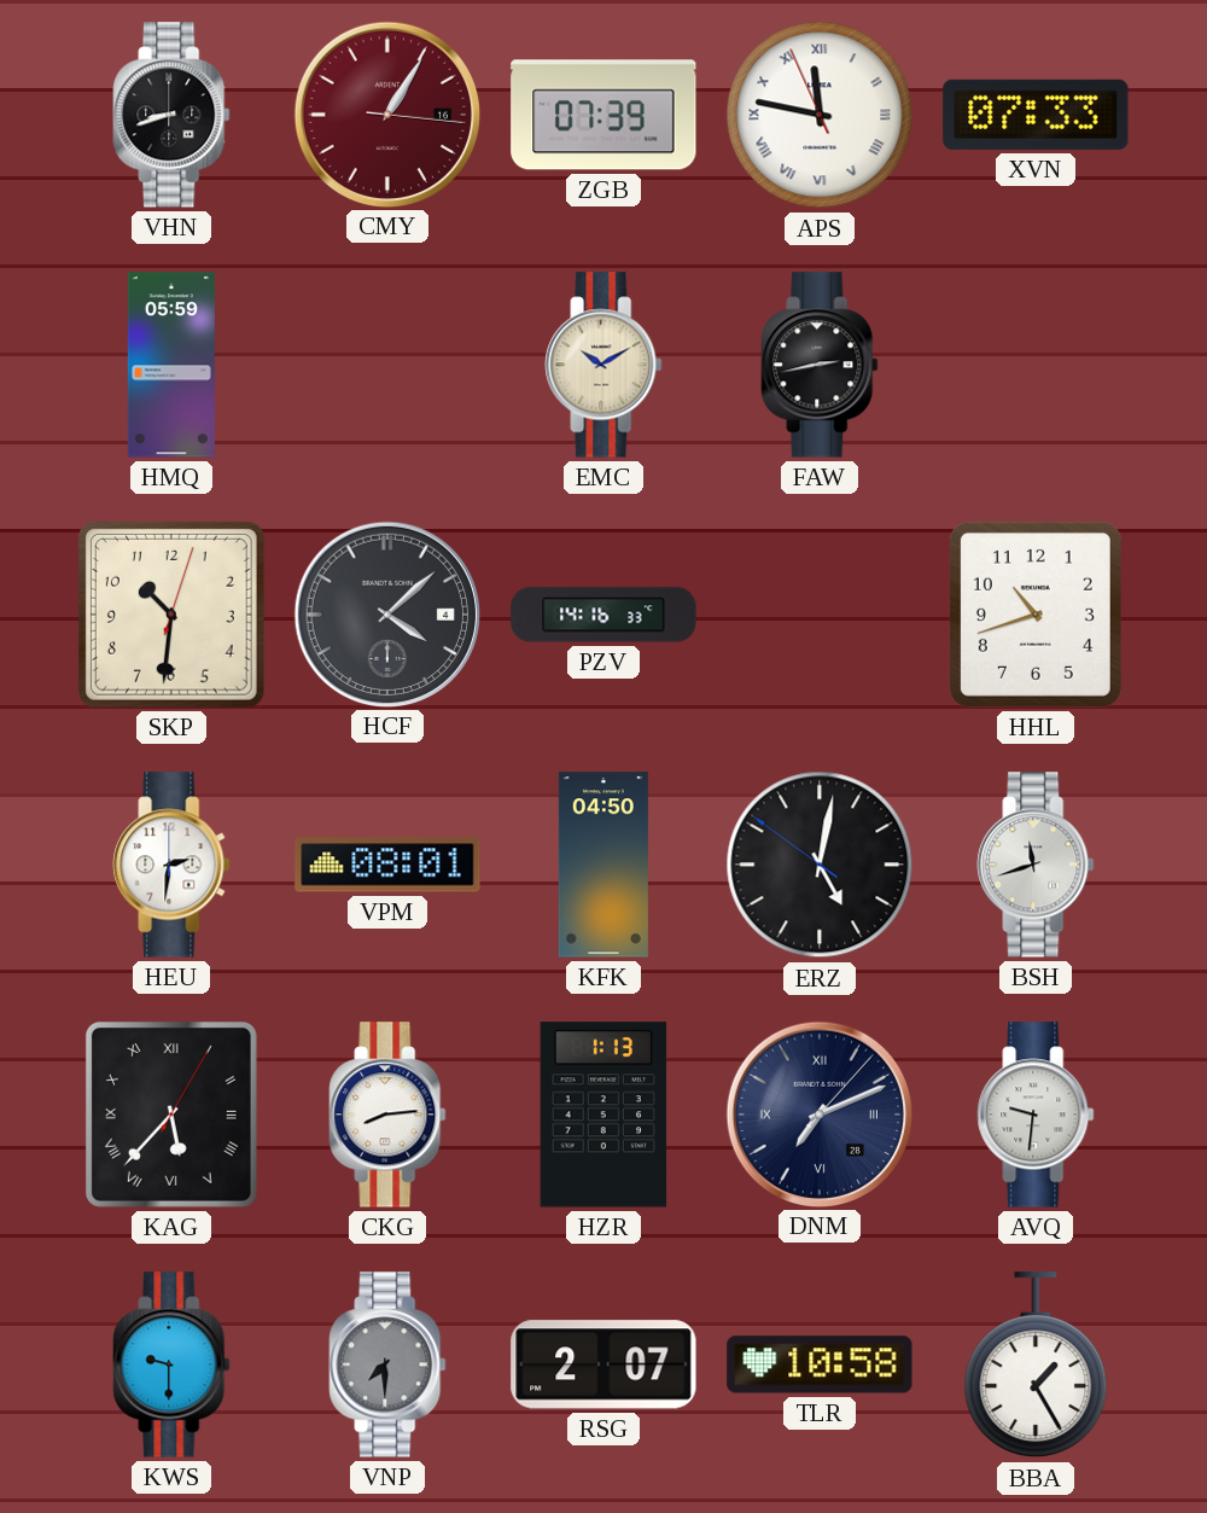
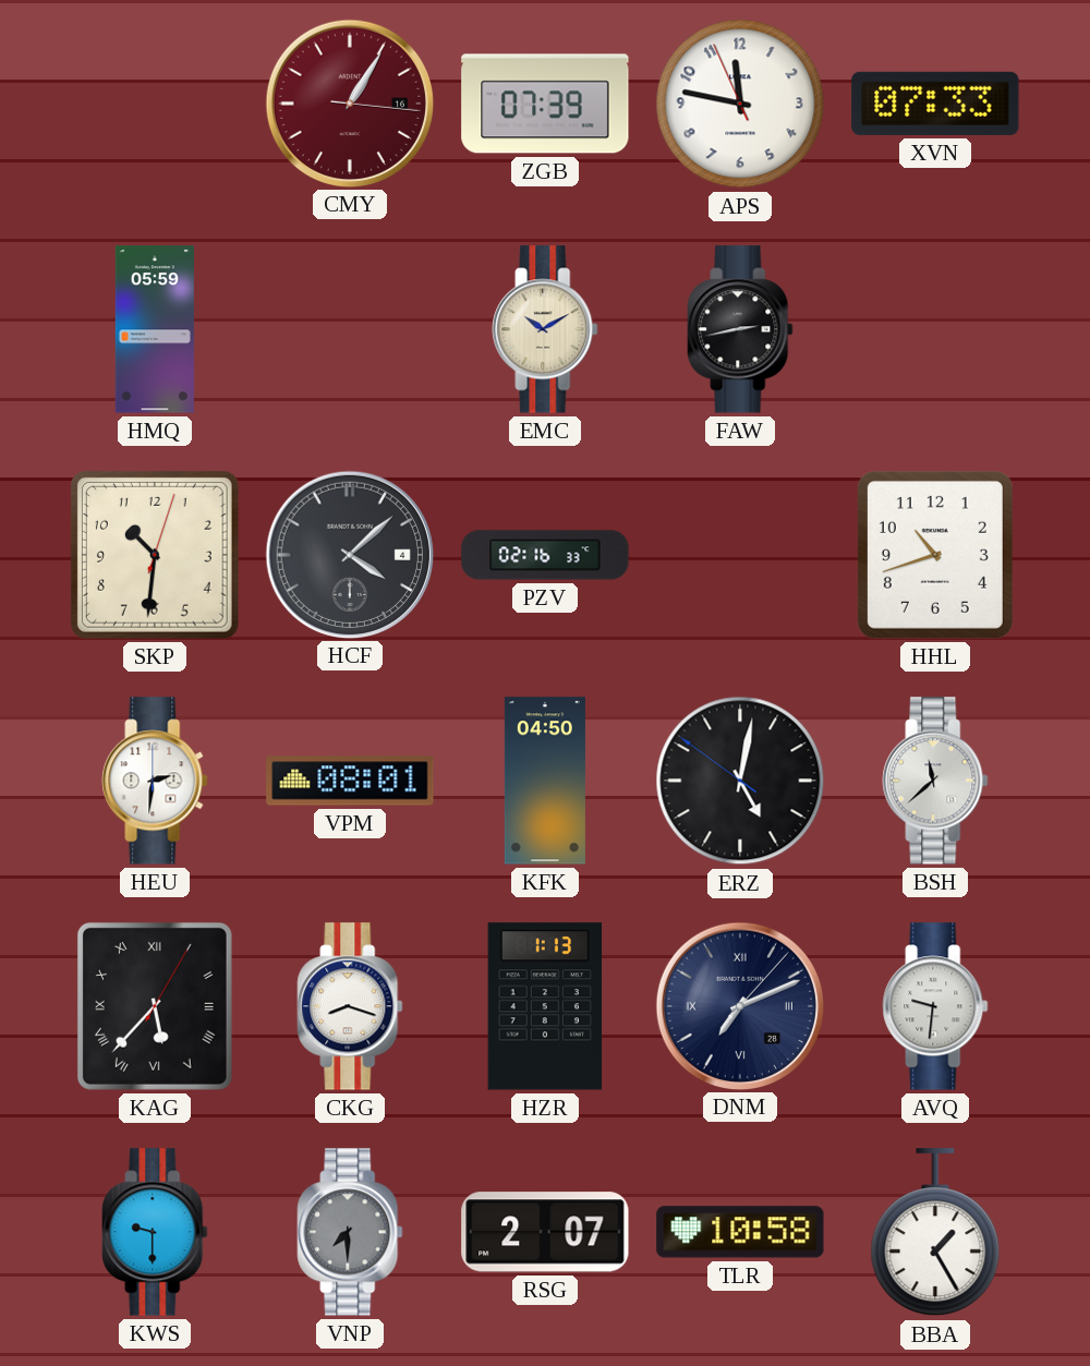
VHN: 8:42 -> none (171, 115)
APS numerals: Roman -> Arabic (740, 104)
PZV: 14:16 -> 02:16 (545, 555)
BSH: 11:42 -> 11:38 (935, 781)
CKG: 8:14 -> 8:18 (350, 1006)
